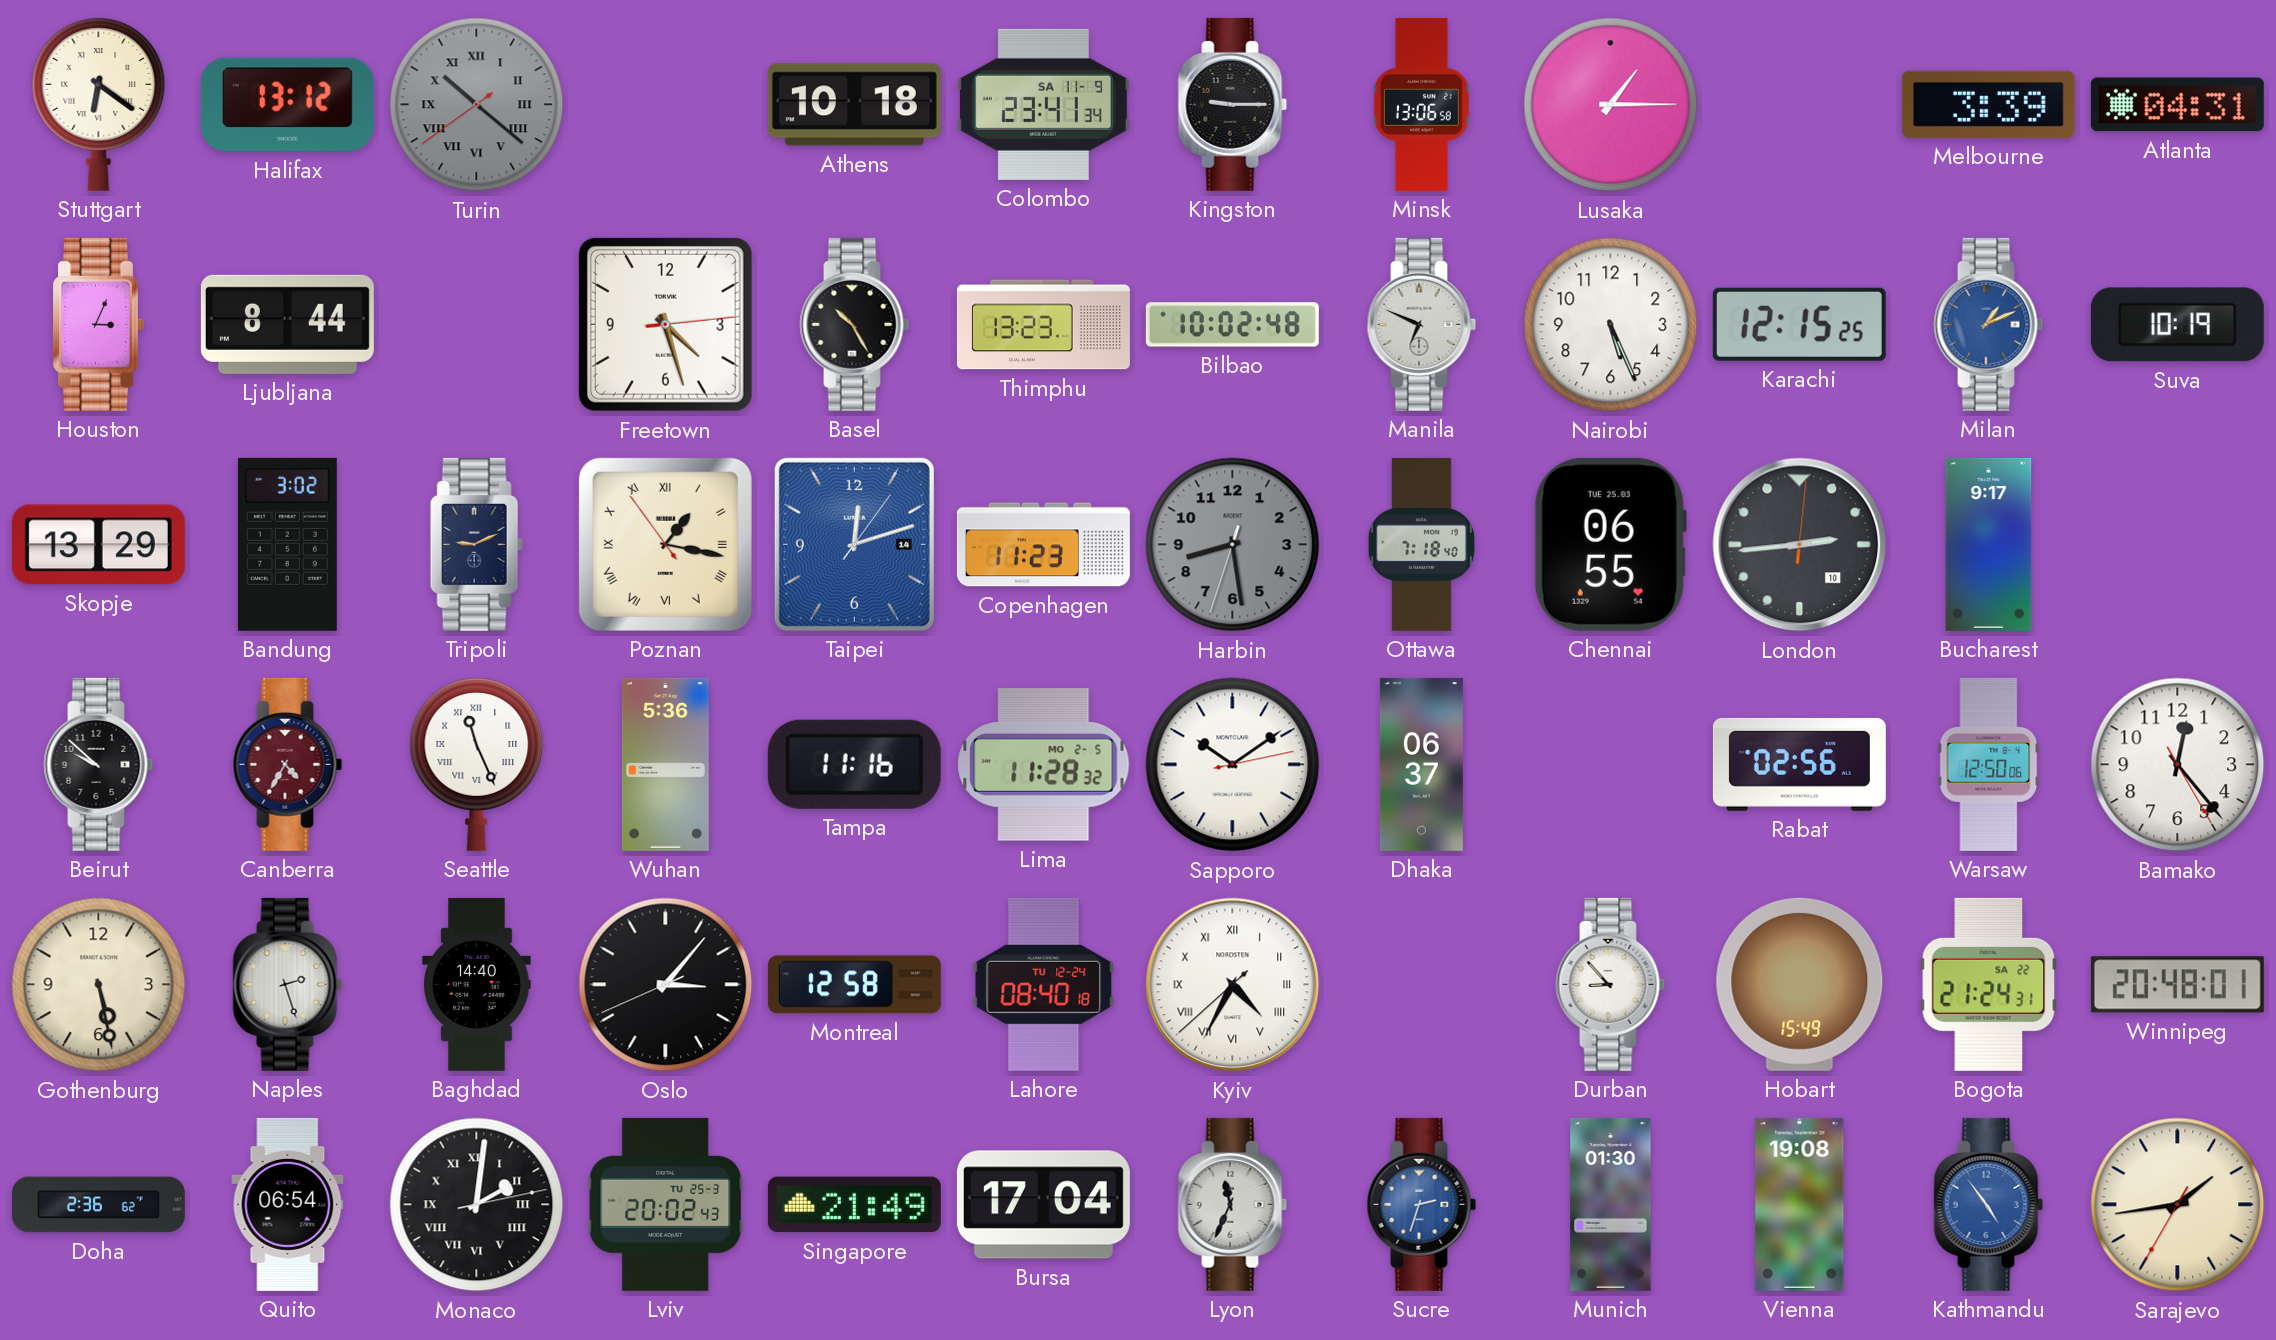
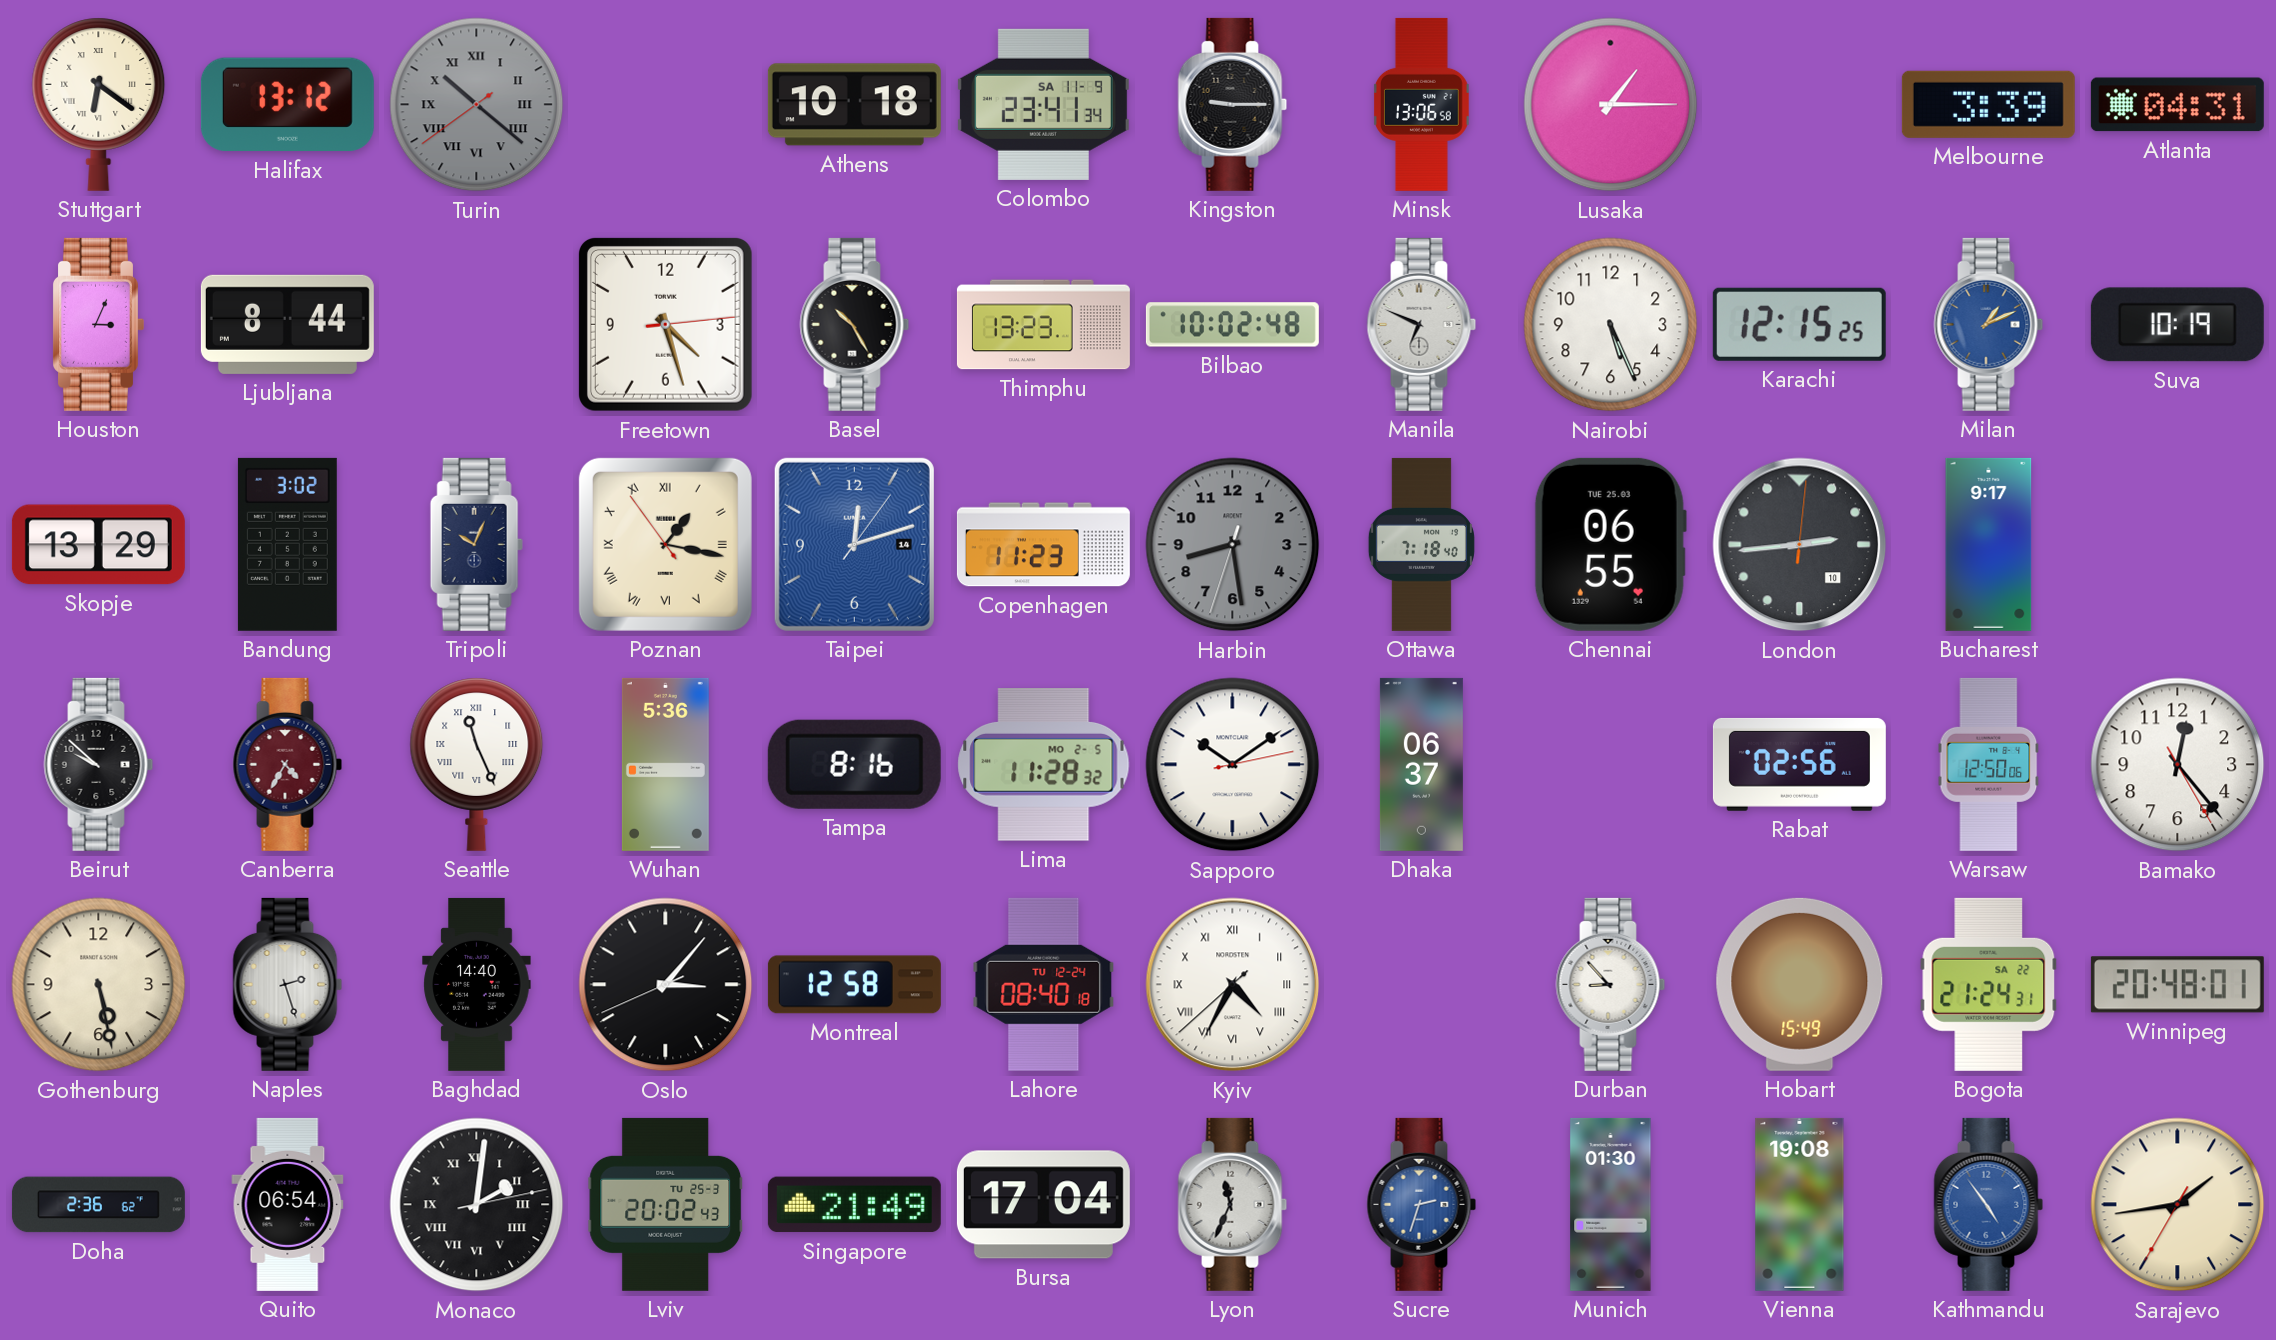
Tripoli: 9:11 -> 10:04 (476, 544)
Tampa: 11:16 -> 8:16 (854, 764)
